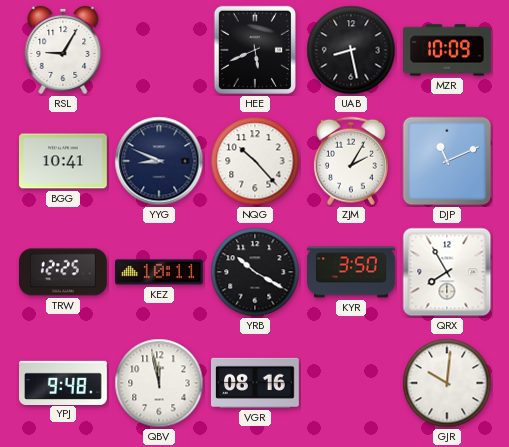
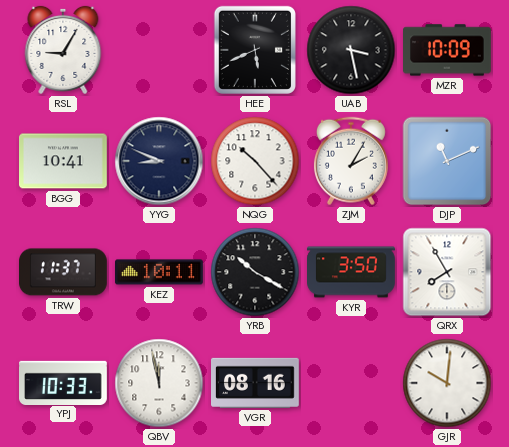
UAB: 8:28 -> 3:28 (351, 50)
TRW: 12:25 -> 11:37 (64, 272)
YPJ: 9:48 -> 10:33 (64, 382)
